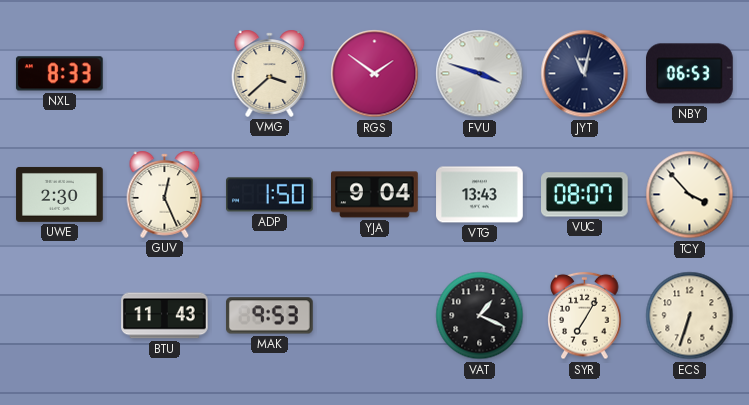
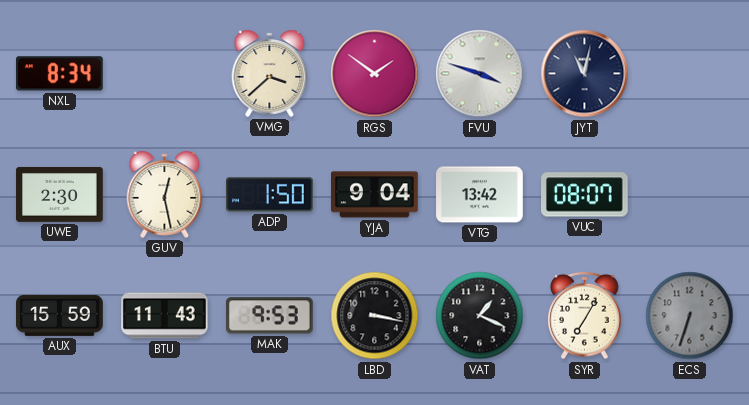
NXL: 8:33 -> 8:34 (59, 74)
NBY: 06:53 -> none (690, 74)
GUV: 12:26 -> 12:28 (165, 194)
VTG: 13:43 -> 13:42 (480, 195)
TCY: 3:53 -> none (690, 195)
AUX: none -> 15:59 (60, 315)
LBD: none -> 3:17 (375, 316)
ECS dial: cream -> grey (690, 316)
